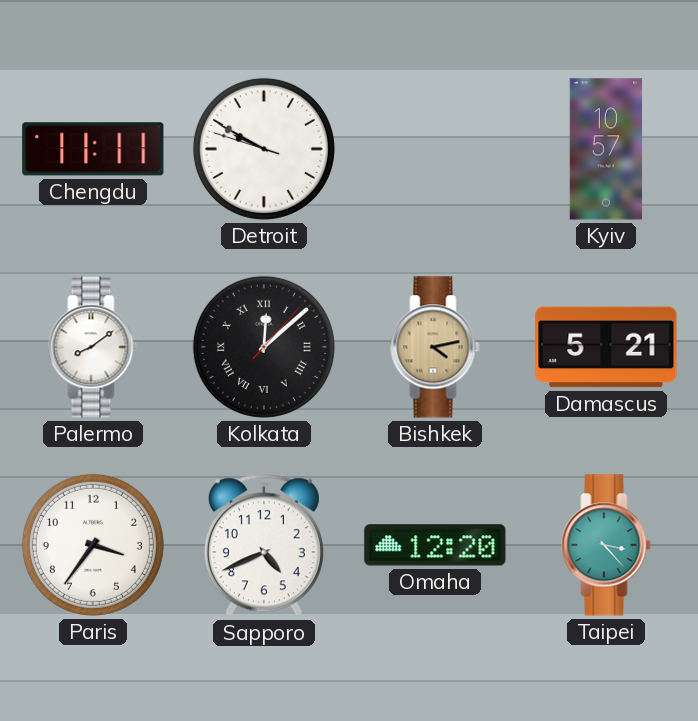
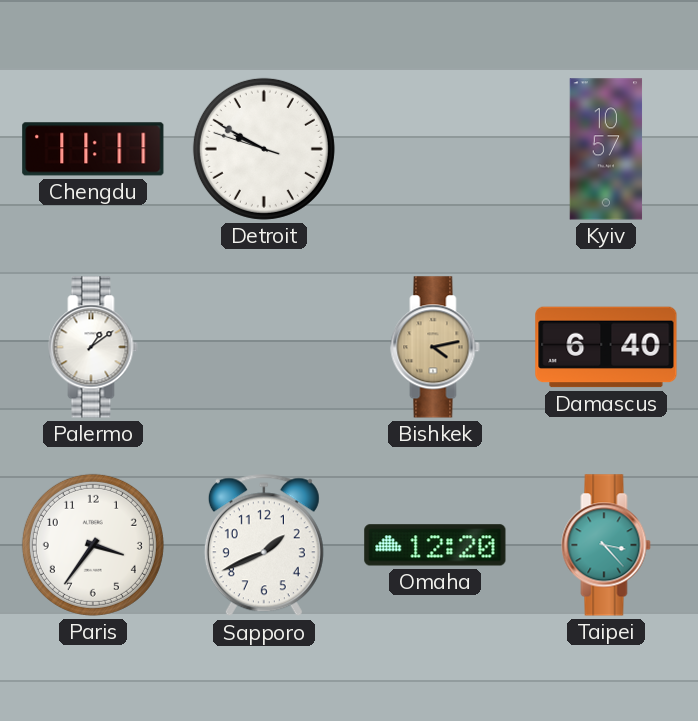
Palermo: 8:09 -> 1:09 (93, 347)
Kolkata: 12:08 -> none (264, 347)
Damascus: 5:21 -> 6:40 (606, 347)
Sapporo: 4:41 -> 1:41 (264, 545)
